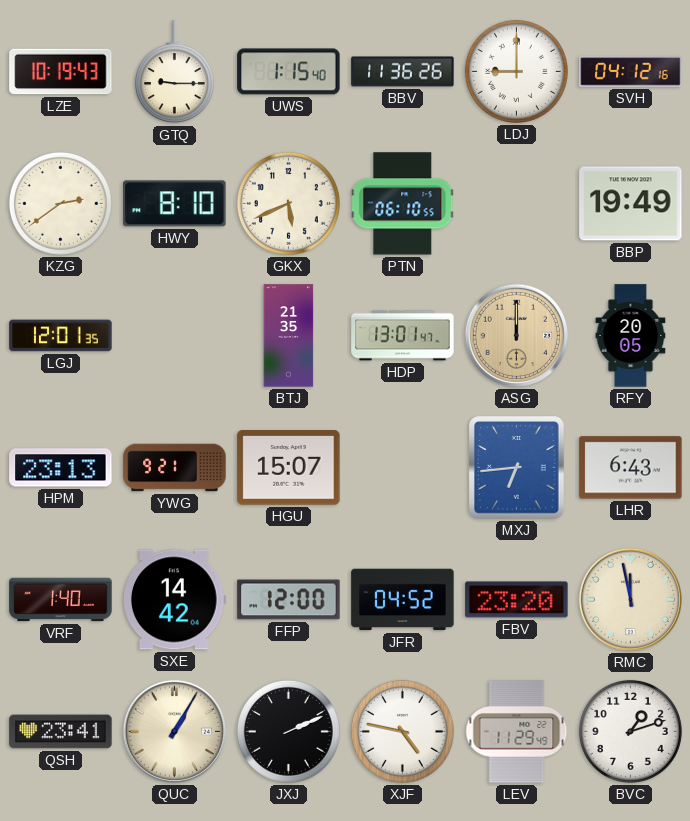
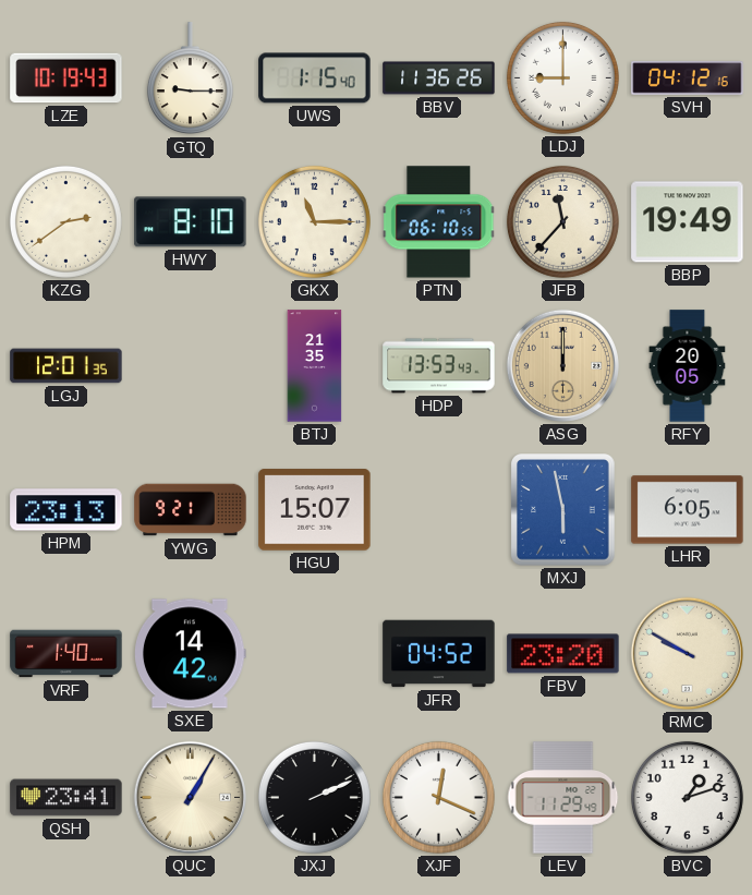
GKX: 5:41 -> 11:15 (314, 221)
JFB: none -> 11:37 (562, 221)
HDP: 13:01 -> 13:53 (439, 366)
MXJ: 6:44 -> 5:58 (563, 510)
LHR: 6:43 -> 6:05 (688, 510)
FFP: 12:00 -> none (289, 600)
RMC: 11:58 -> 9:50 (687, 653)
XJF: 4:47 -> 12:19 (438, 797)
